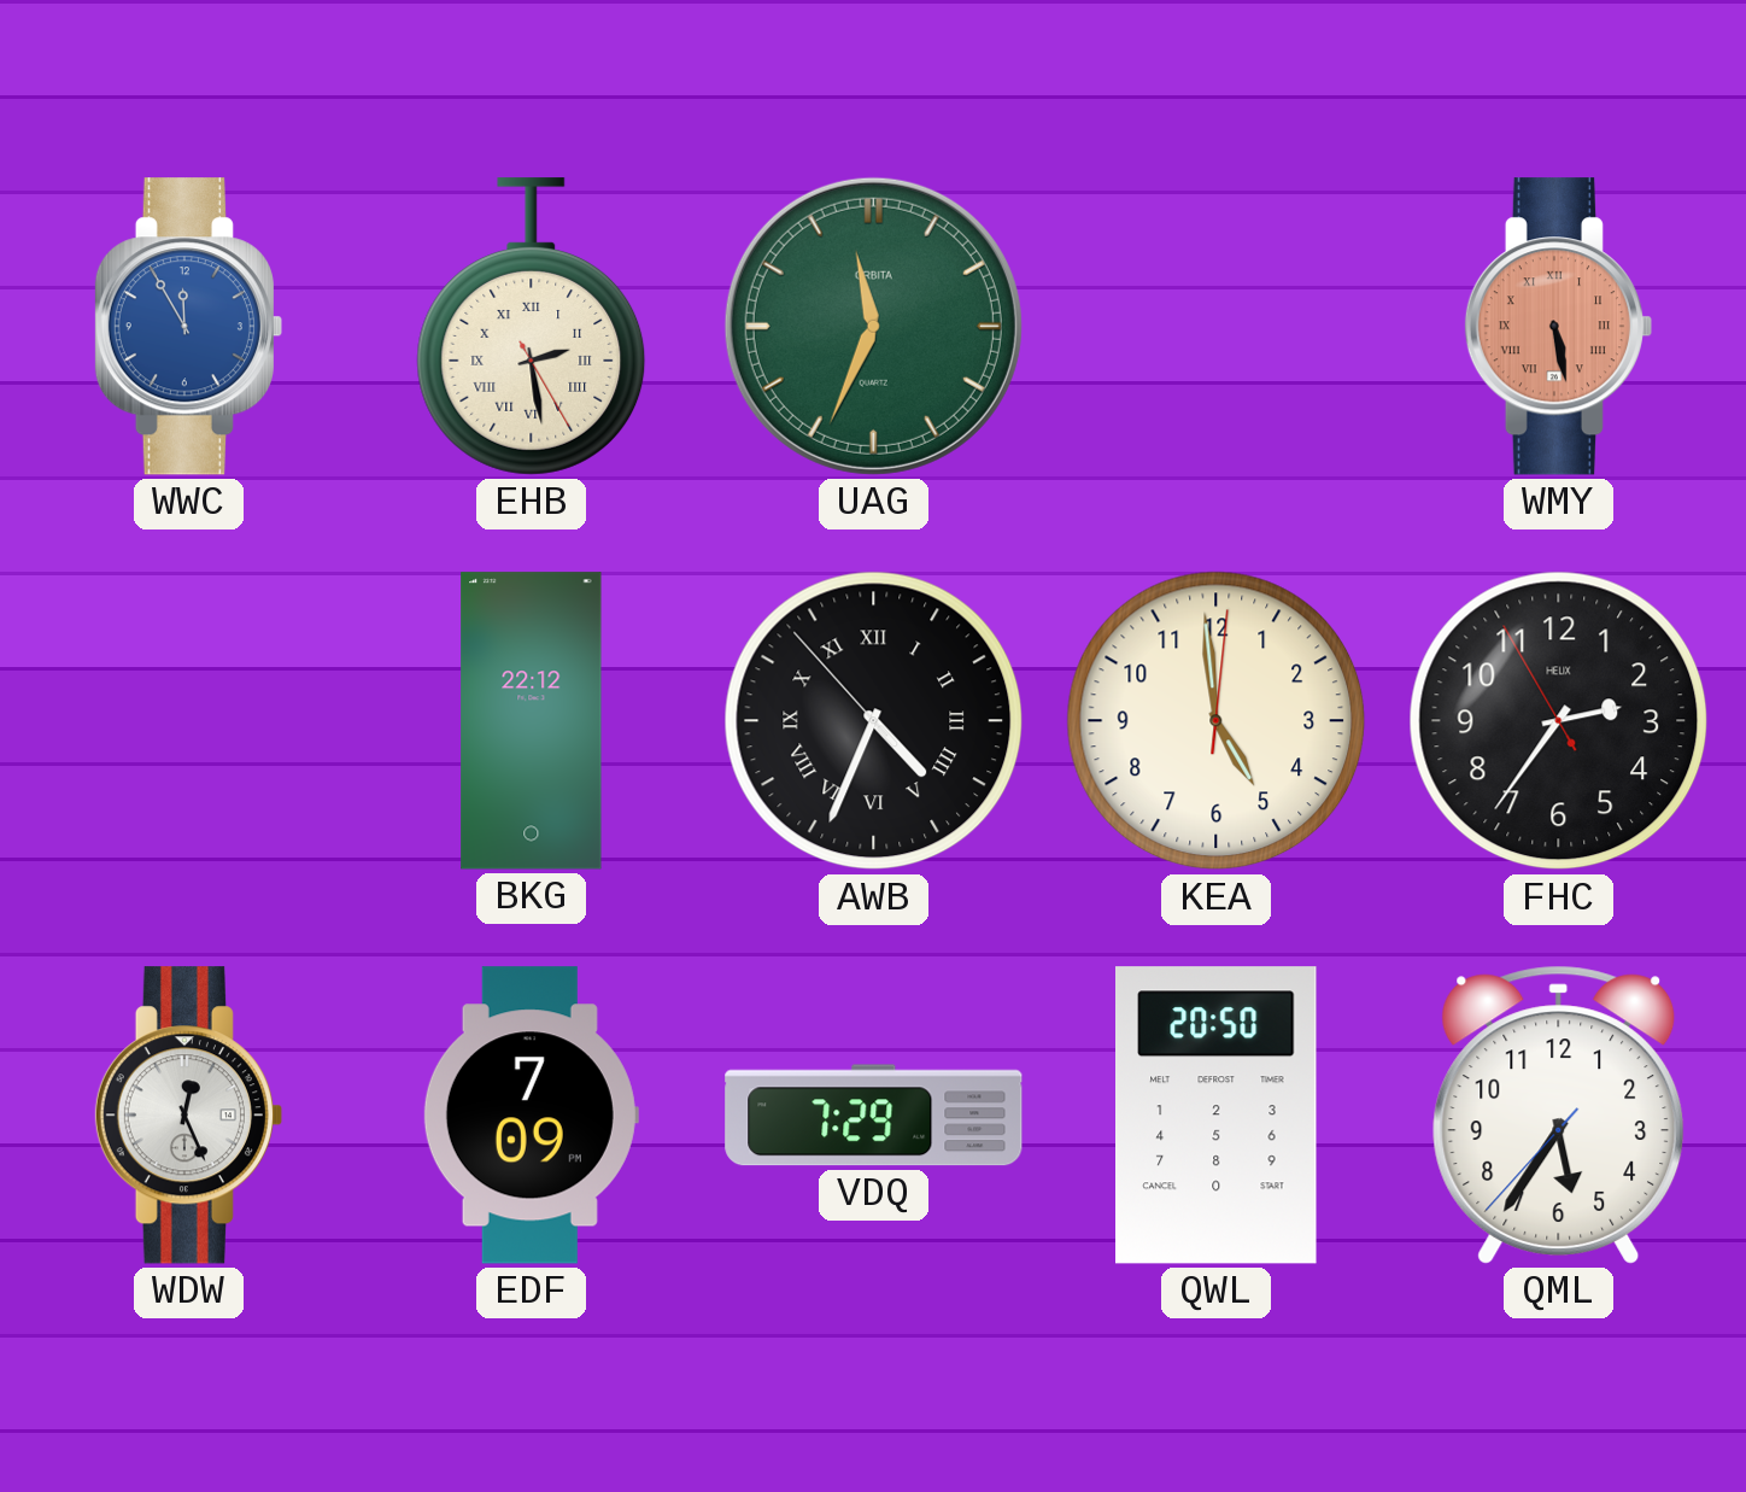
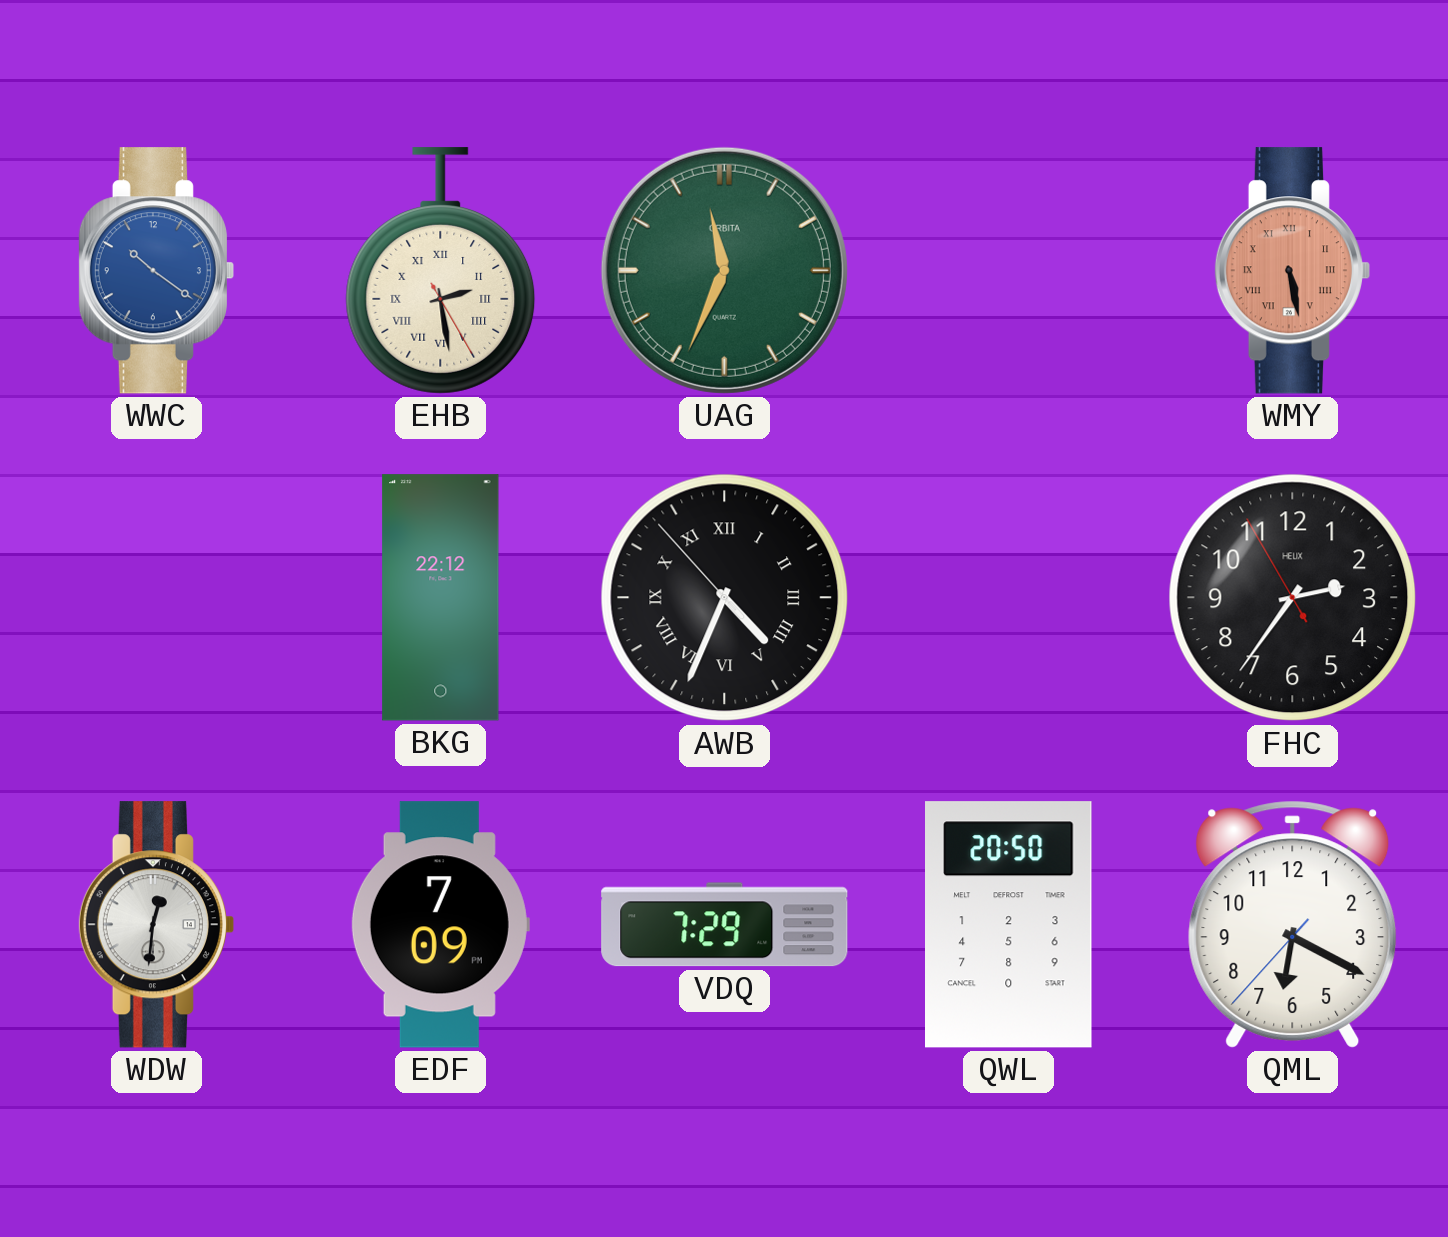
WWC: 11:55 -> 10:21 (156, 271)
KEA: 4:59 -> none (1217, 721)
WDW: 12:26 -> 12:31 (156, 925)
QML: 5:35 -> 6:19 (1293, 924)
